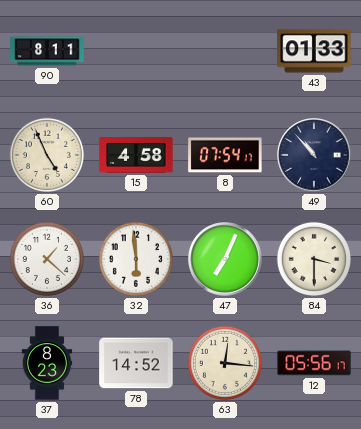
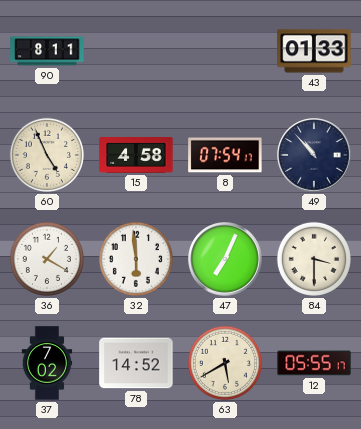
36: 1:22 -> 1:20 (47, 259)
37: 8:23 -> 7:02 (47, 363)
63: 12:16 -> 5:40 (225, 363)
12: 05:56 -> 05:55 (314, 363)
